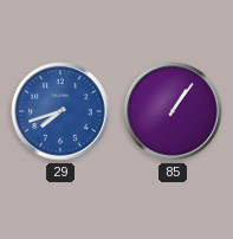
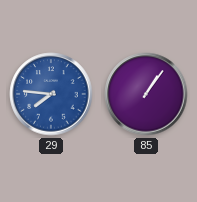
29: 7:42 -> 7:46 (51, 94)
